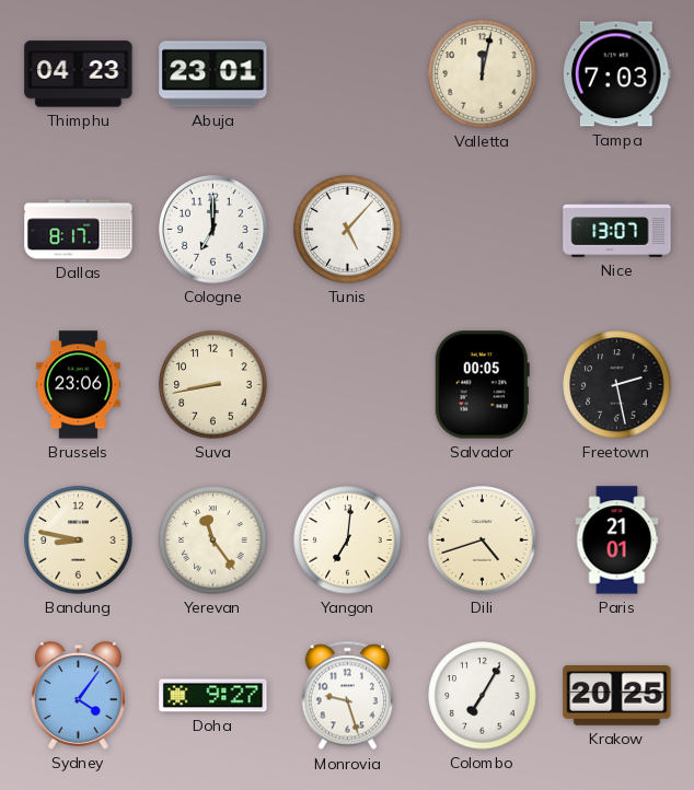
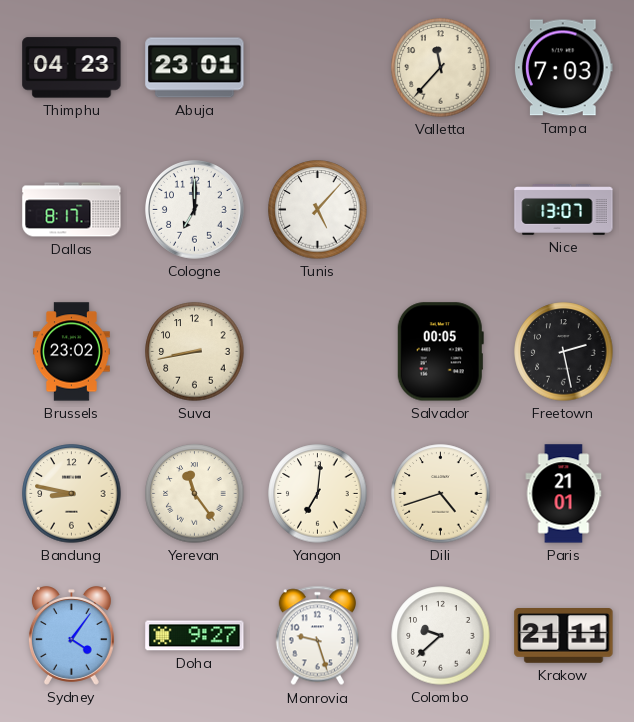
Valletta: 12:02 -> 11:37 (441, 68)
Brussels: 23:06 -> 23:02 (71, 352)
Colombo: 7:05 -> 9:38 (441, 636)
Krakow: 20:25 -> 21:11 (564, 636)
